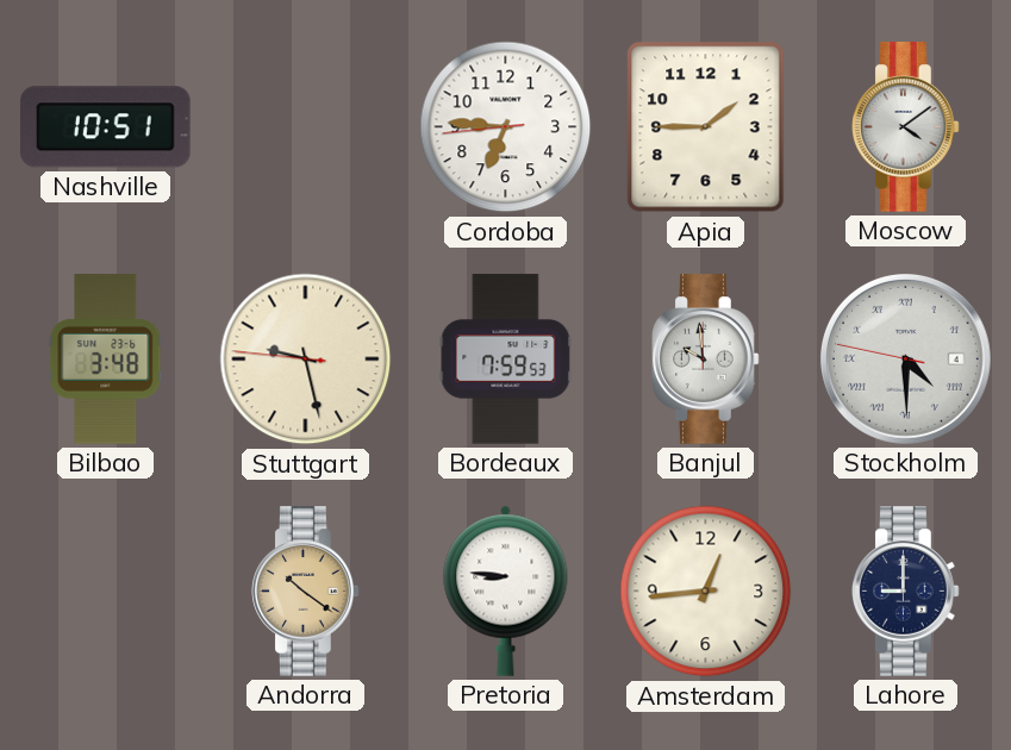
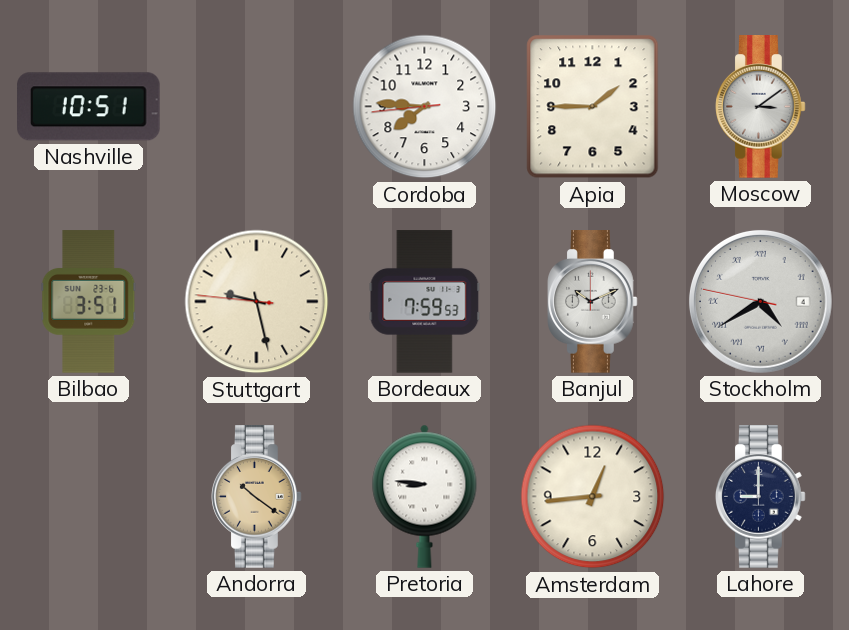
Cordoba: 6:45 -> 7:45 (425, 107)
Moscow: 4:09 -> 3:09 (761, 107)
Bilbao: 3:48 -> 3:51 (89, 302)
Banjul: 9:59 -> 10:11 (593, 302)
Stockholm: 4:29 -> 4:39 (760, 301)
